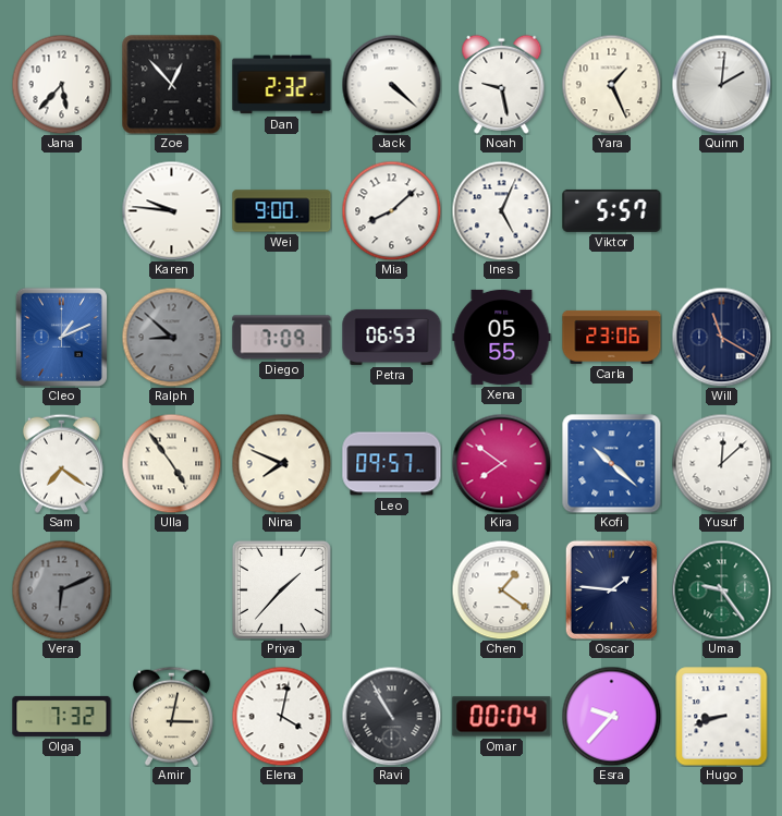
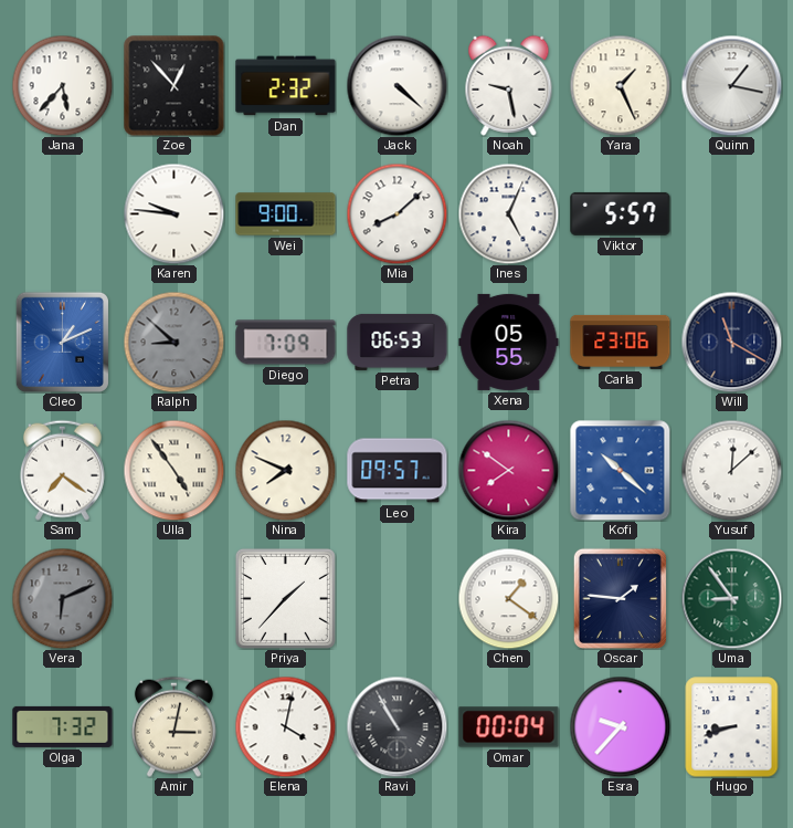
Quinn: 2:01 -> 1:17 (731, 85)
Uma: 9:24 -> 8:54 (731, 598)
